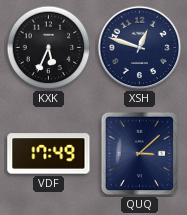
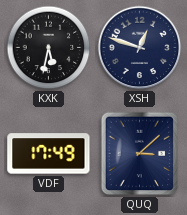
KXK: 5:34 -> 5:32 (49, 48)
